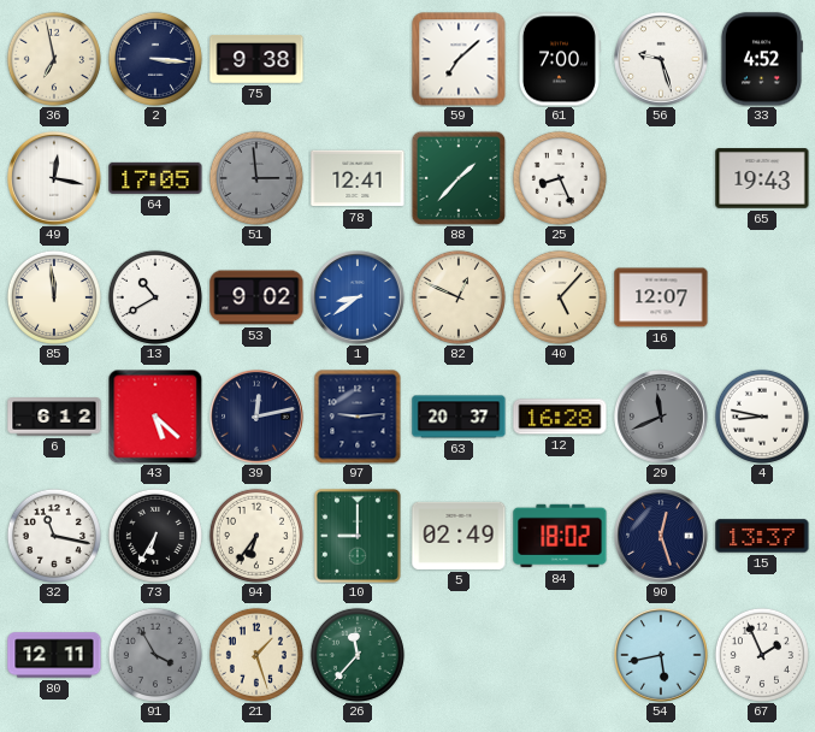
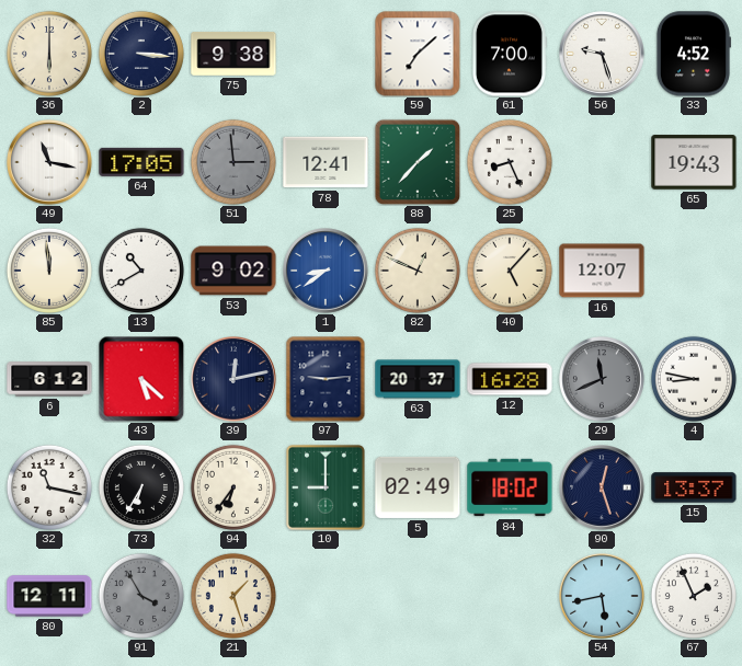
36: 6:58 -> 6:00 (49, 54)
49: 12:17 -> 11:17 (50, 163)
26: 11:37 -> none (358, 655)
